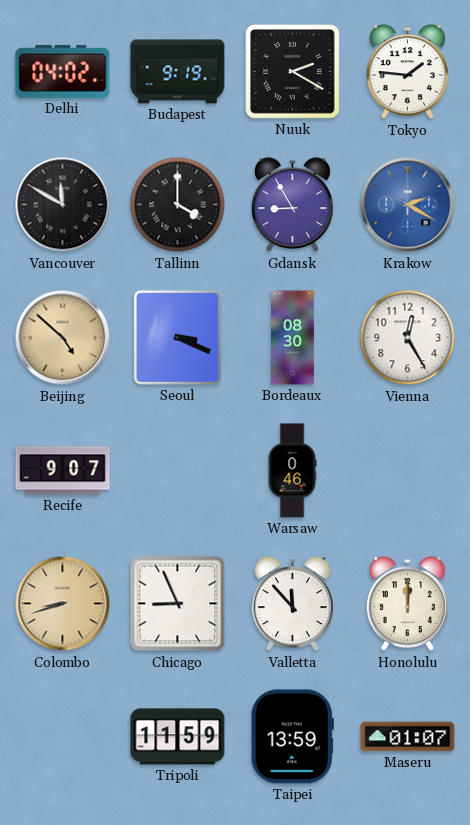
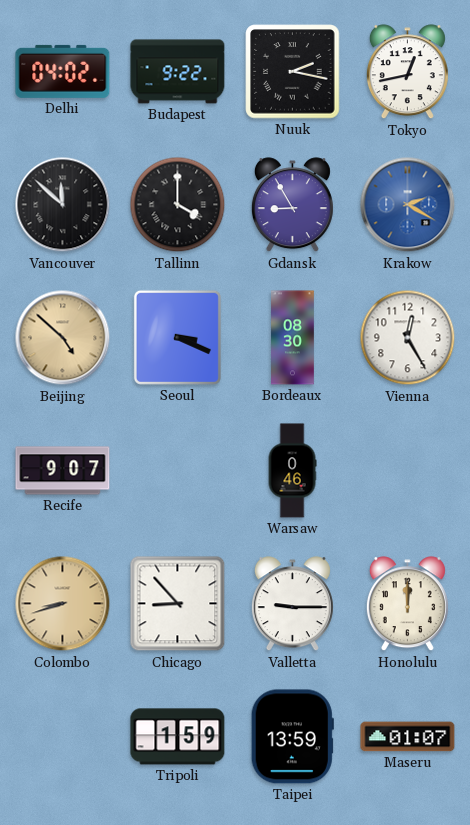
Budapest: 9:19 -> 9:22 (178, 72)
Nuuk: 2:20 -> 2:17 (293, 72)
Tokyo: 1:46 -> 12:43 (407, 72)
Vancouver: 11:50 -> 11:52 (63, 205)
Chicago: 8:56 -> 8:53 (178, 604)
Valletta: 11:53 -> 9:15 (292, 604)
Tripoli: 11:59 -> 1:59 (178, 737)
